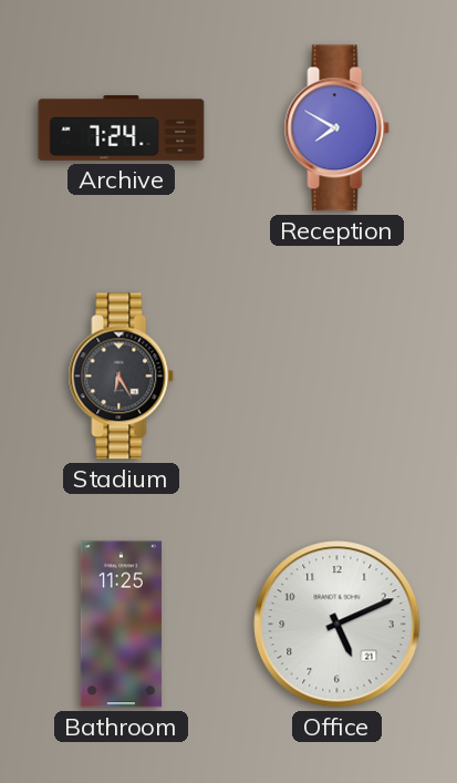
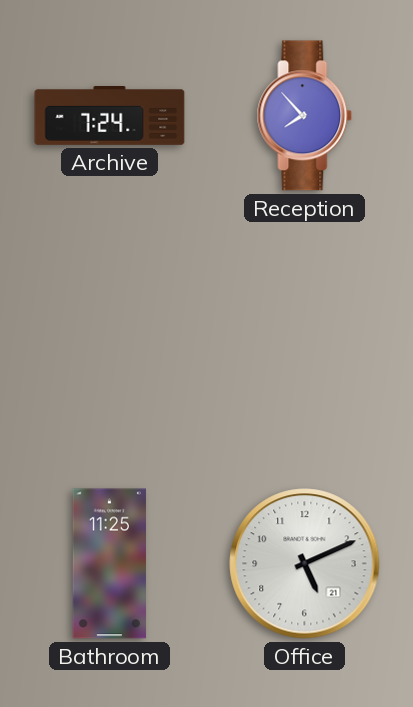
Reception: 7:50 -> 7:53 (305, 116)
Stadium: 6:25 -> none (122, 377)
